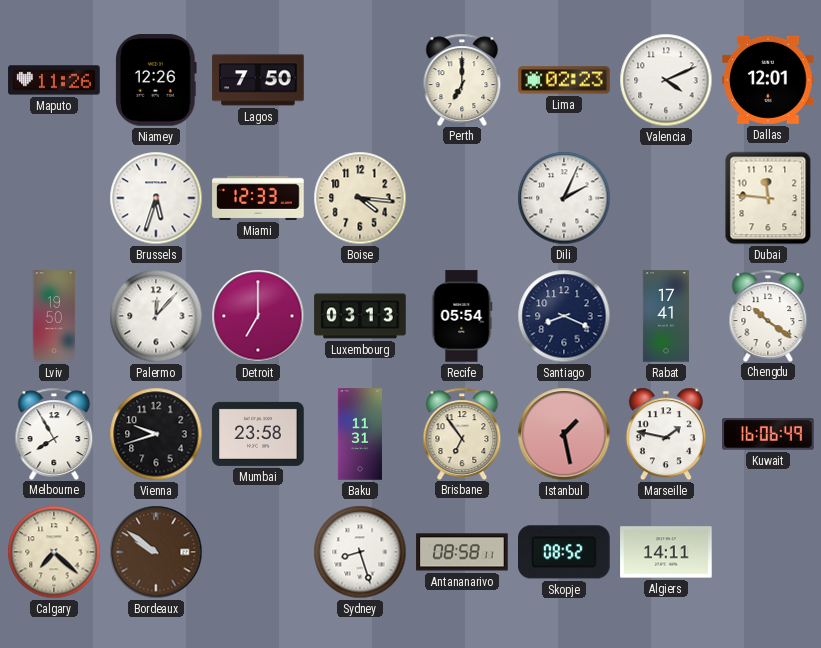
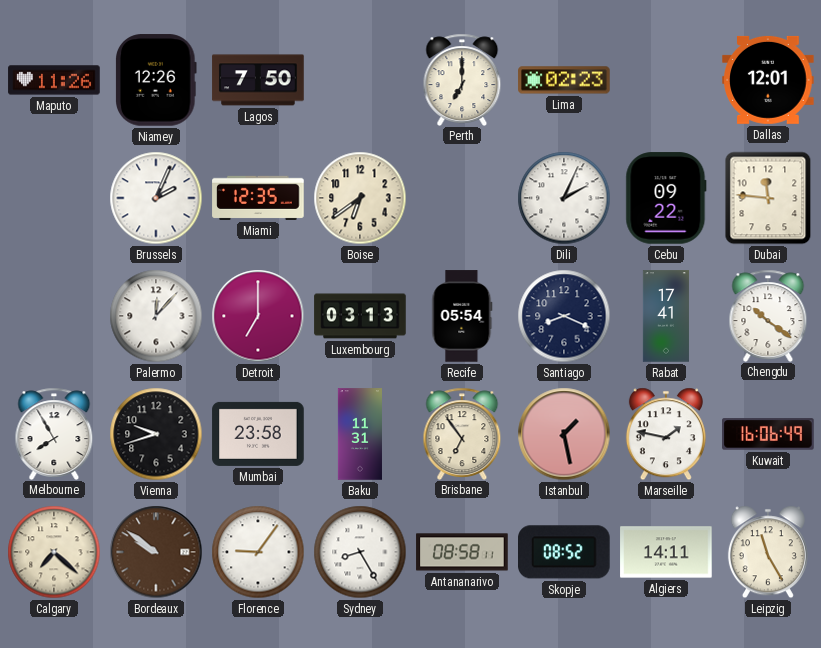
Valencia: 4:11 -> none (666, 80)
Brussels: 5:33 -> 2:04 (156, 198)
Miami: 12:33 -> 12:35 (258, 198)
Boise: 4:16 -> 6:39 (360, 198)
Cebu: none -> 09:22 (666, 198)
Lviv: 19:50 -> none (54, 316)
Florence: none -> 9:06 (258, 552)
Sydney: 8:27 -> 8:25 (360, 552)
Leipzig: none -> 11:25 (768, 552)
